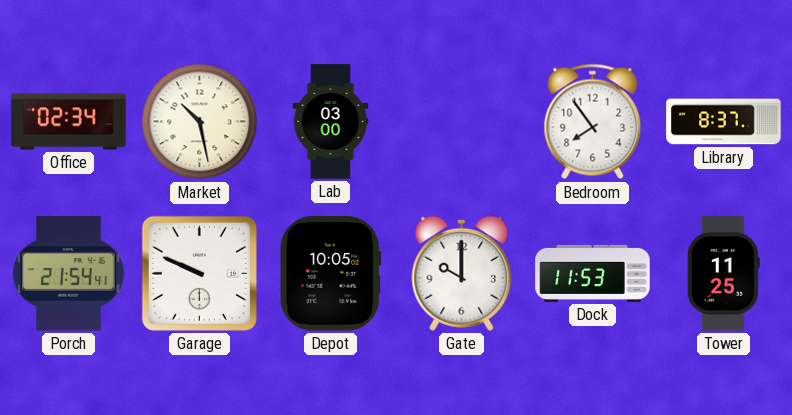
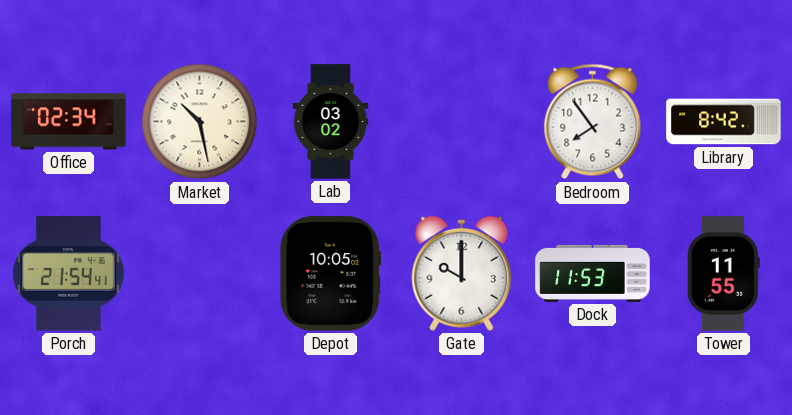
Lab: 03:00 -> 03:02 (331, 122)
Library: 8:37 -> 8:42 (724, 122)
Garage: 9:49 -> none (199, 273)
Tower: 11:25 -> 11:55 (723, 274)
